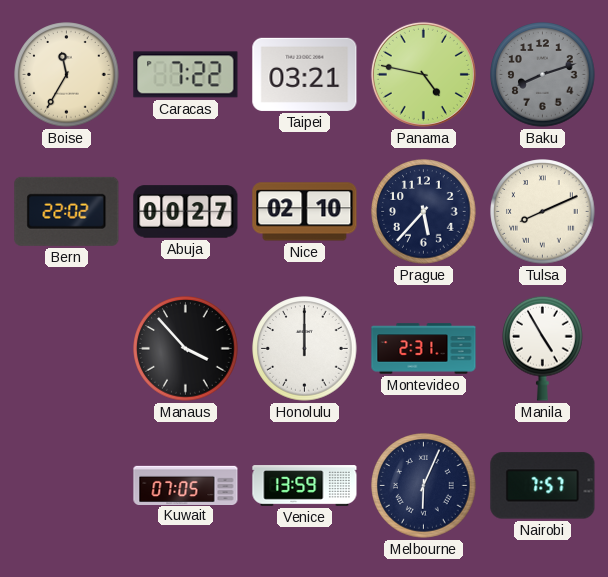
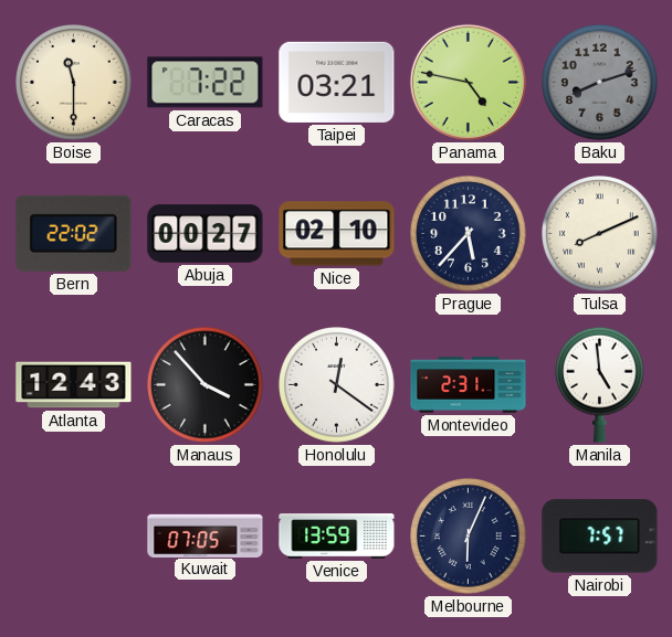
Boise: 11:35 -> 11:30 (74, 83)
Atlanta: none -> 12:43 (74, 385)
Honolulu: 12:00 -> 12:21 (337, 385)
Manila: 4:55 -> 4:59 (600, 384)
